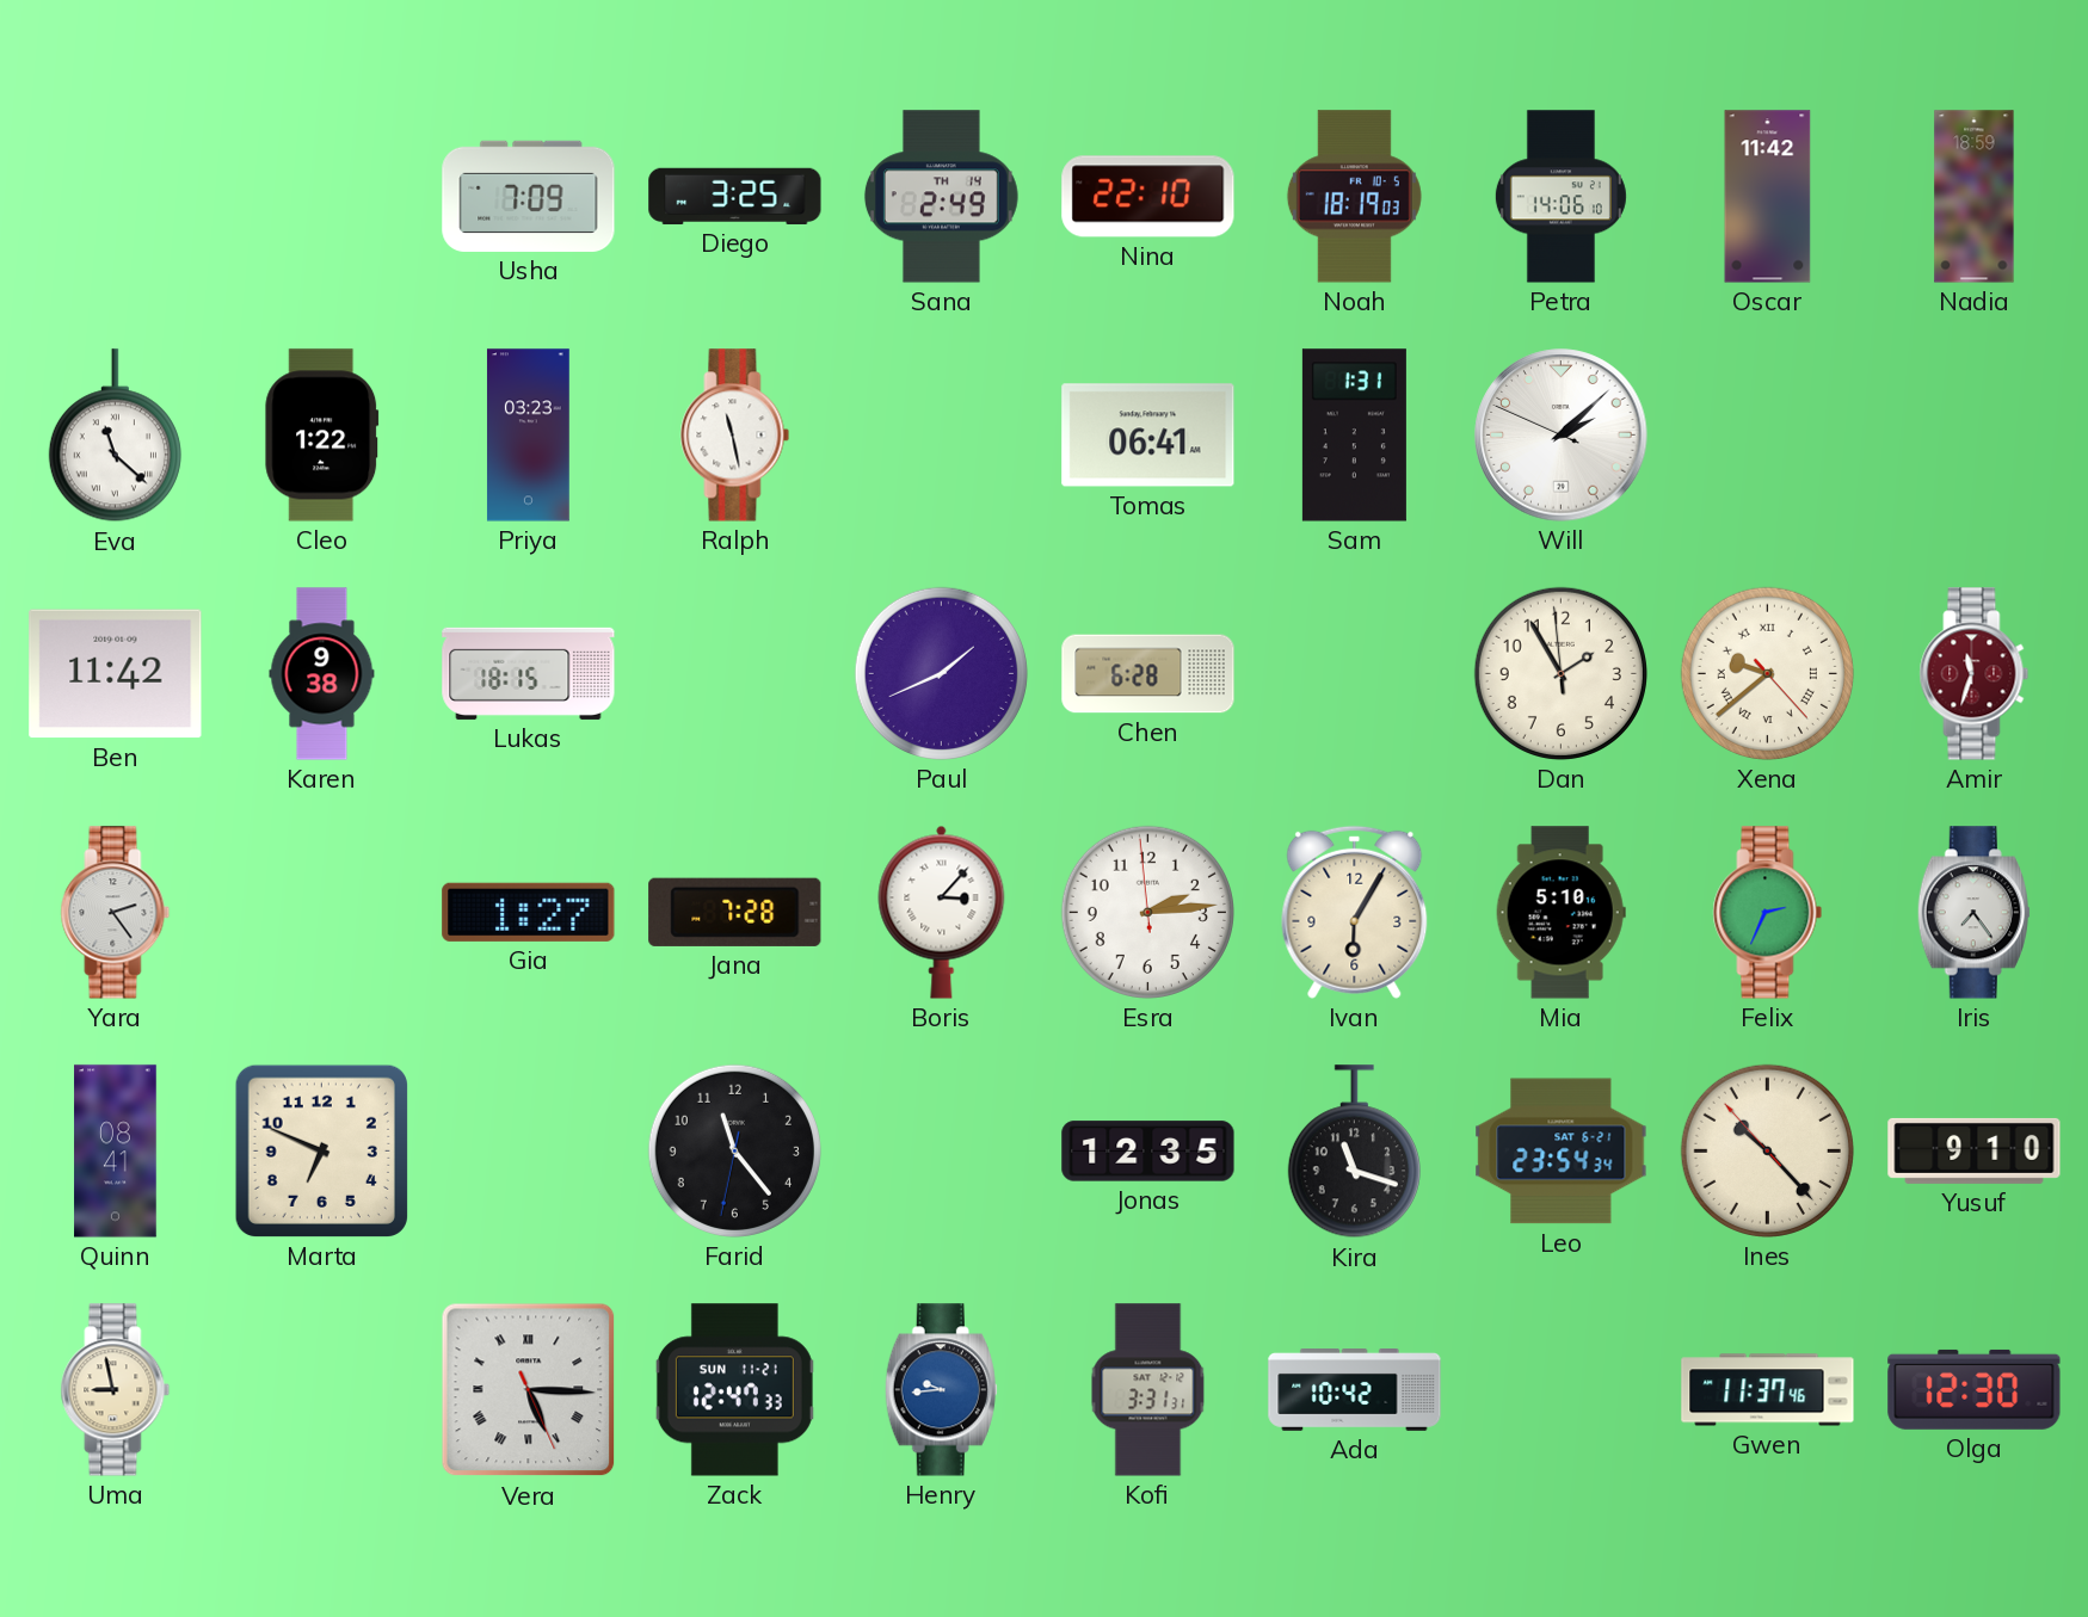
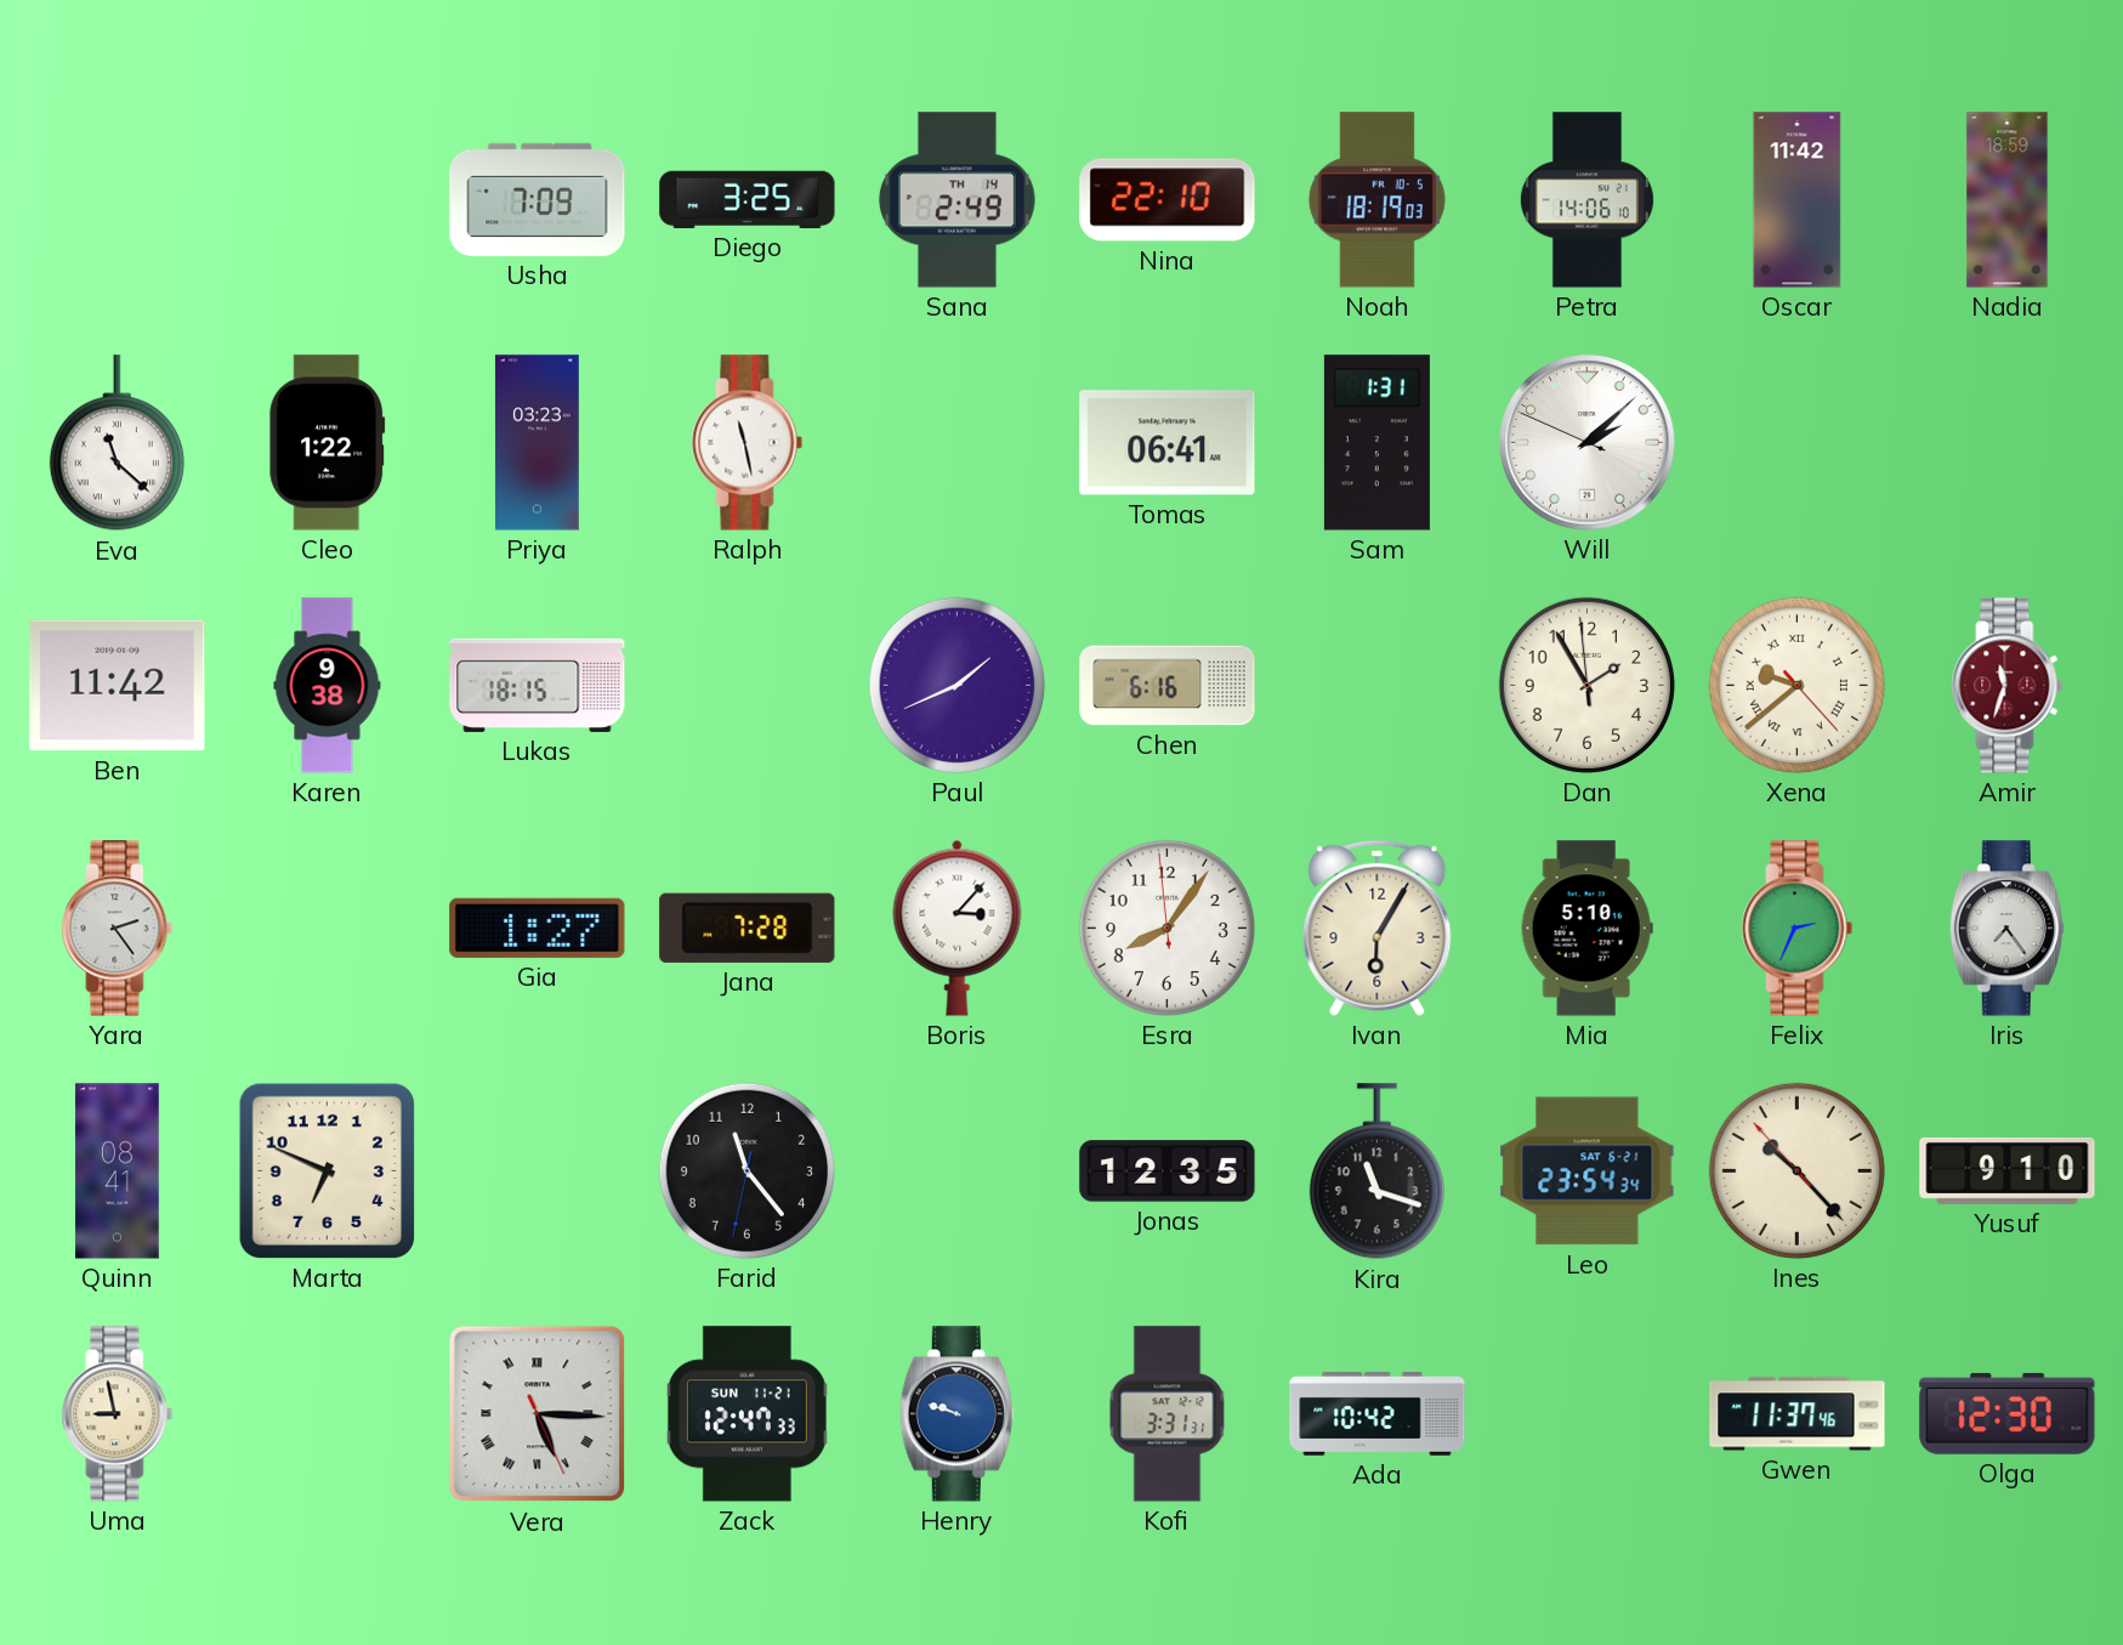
Chen: 6:28 -> 6:16 (1168, 686)
Esra: 2:13 -> 8:05 (1166, 928)
Henry: 9:44 -> 9:48 (957, 1414)
